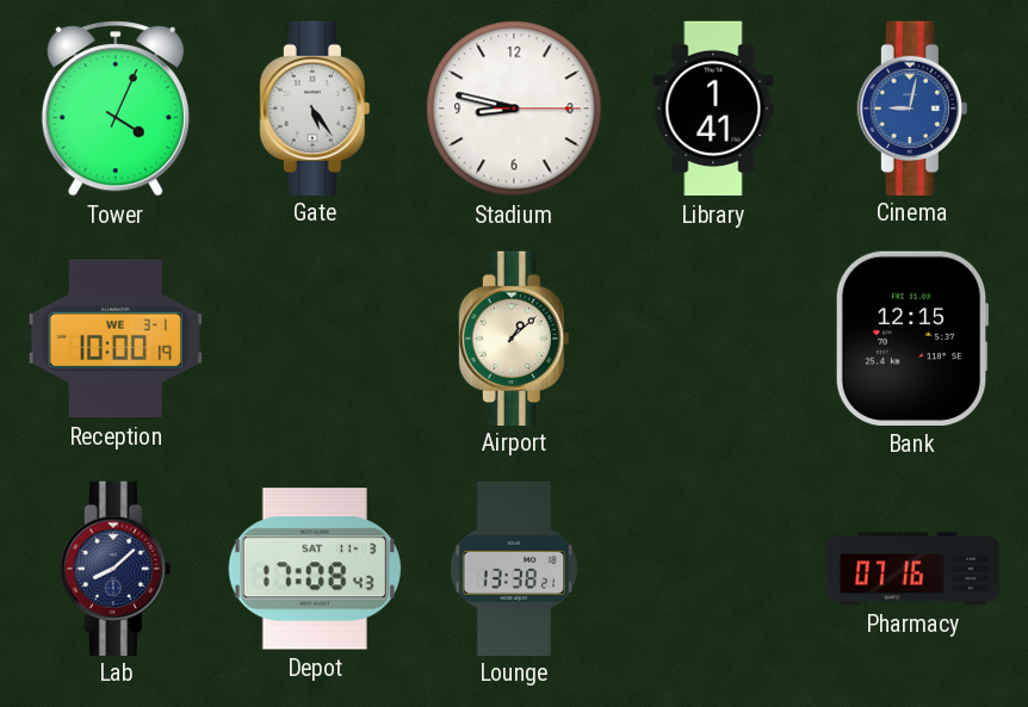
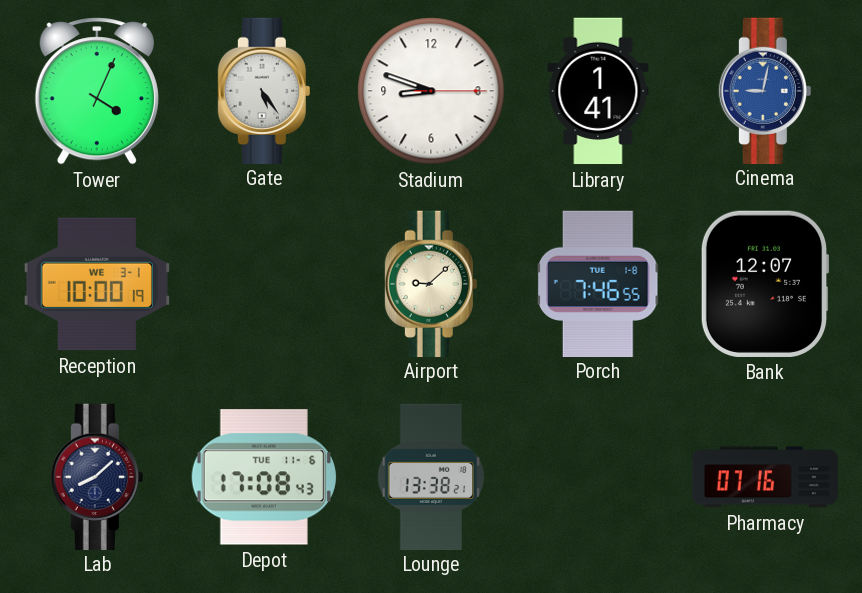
Stadium: 8:47 -> 8:48 (431, 91)
Airport: 1:08 -> 9:08 (431, 283)
Porch: none -> 7:46 (598, 283)
Bank: 12:15 -> 12:07 (765, 284)
Depot date: SAT 11-3 -> TUE 11-6 (264, 477)
